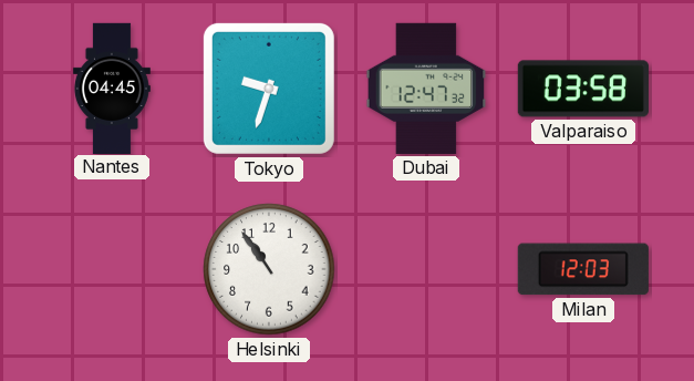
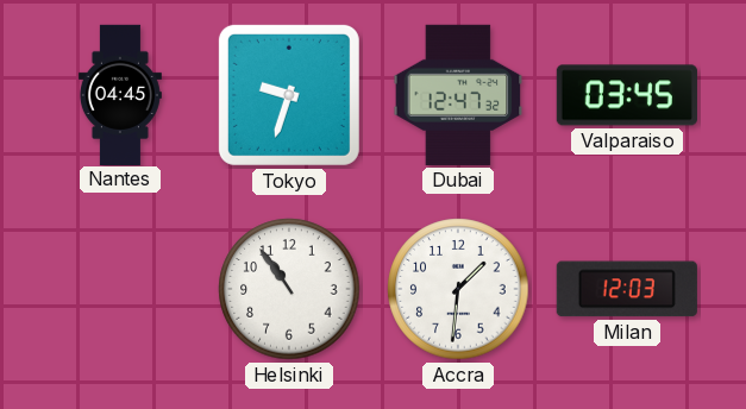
Valparaiso: 03:58 -> 03:45 (627, 95)
Accra: none -> 1:31 (458, 289)
